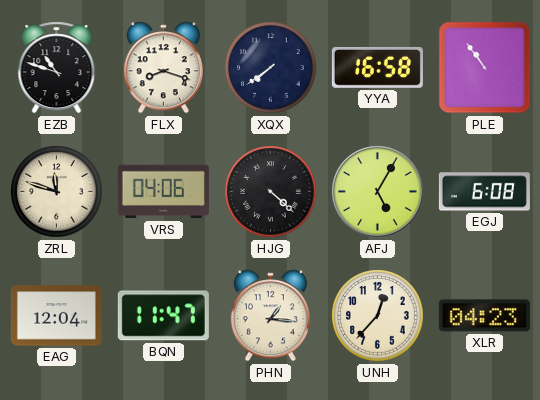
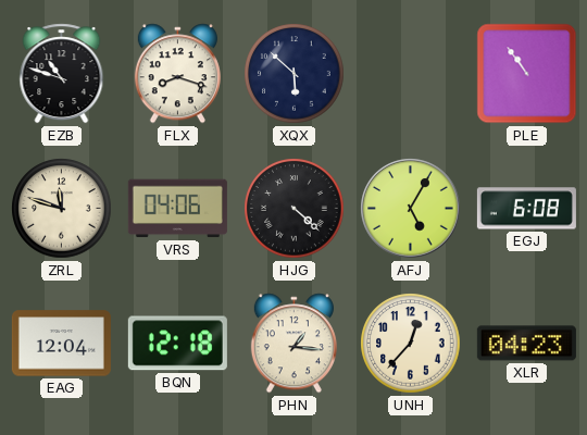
XQX: 7:39 -> 5:52 (295, 74)
YYA: 16:58 -> none (377, 67)
BQN: 11:47 -> 12:18 (177, 344)
